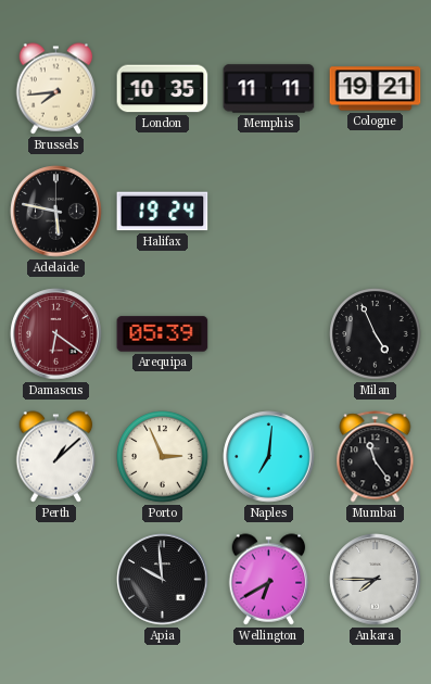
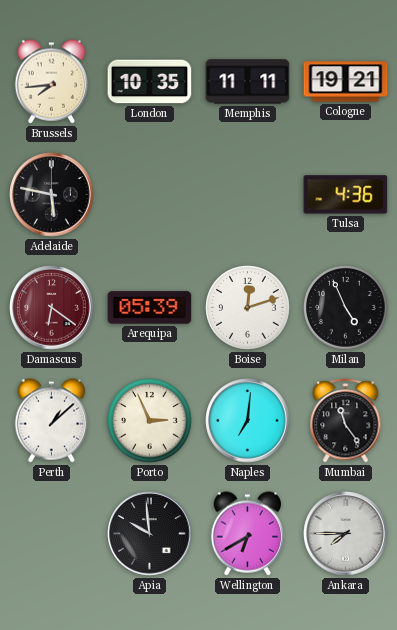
Halifax: 19:24 -> none (163, 212)
Tulsa: none -> 4:36 (346, 195)
Boise: none -> 12:12 (248, 308)
